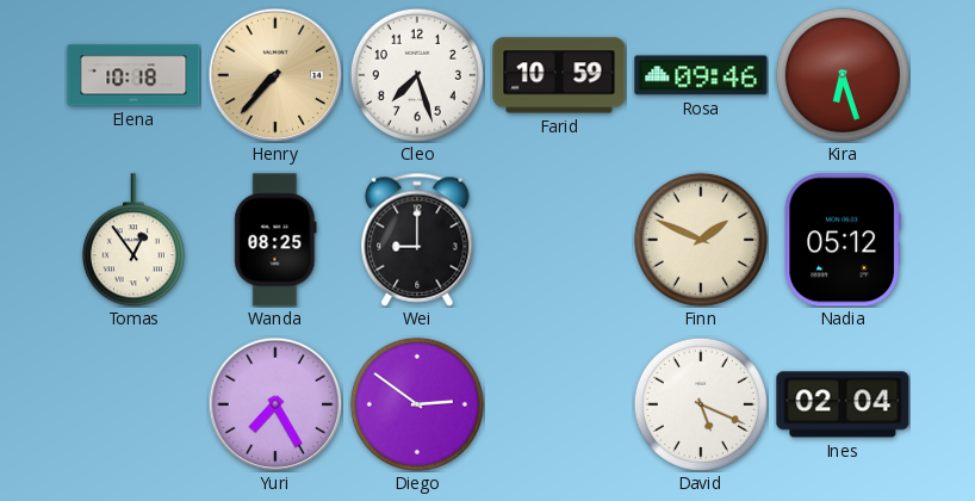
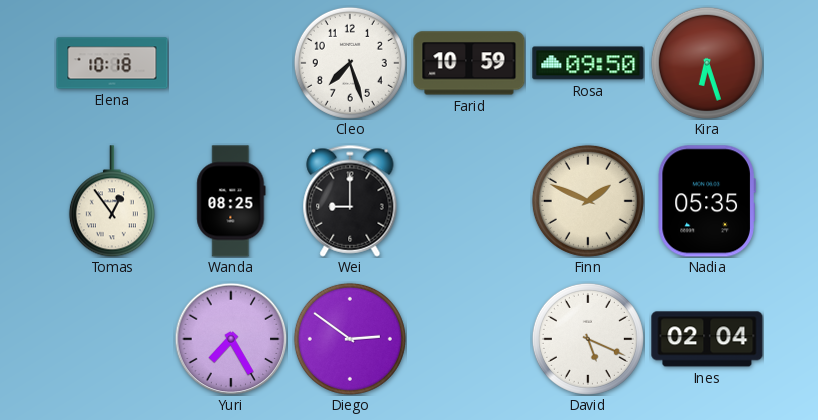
Henry: 7:37 -> none (275, 75)
Rosa: 09:46 -> 09:50 (588, 63)
Nadia: 05:12 -> 05:35 (707, 201)
